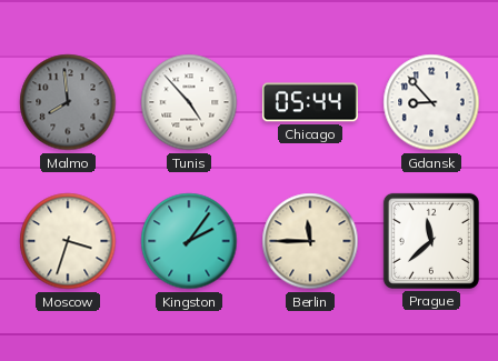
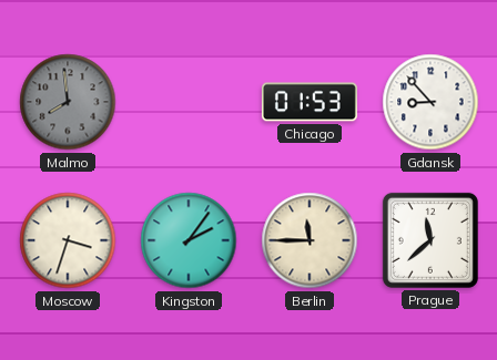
Tunis: 4:53 -> none (189, 102)
Chicago: 05:44 -> 01:53 (310, 102)
